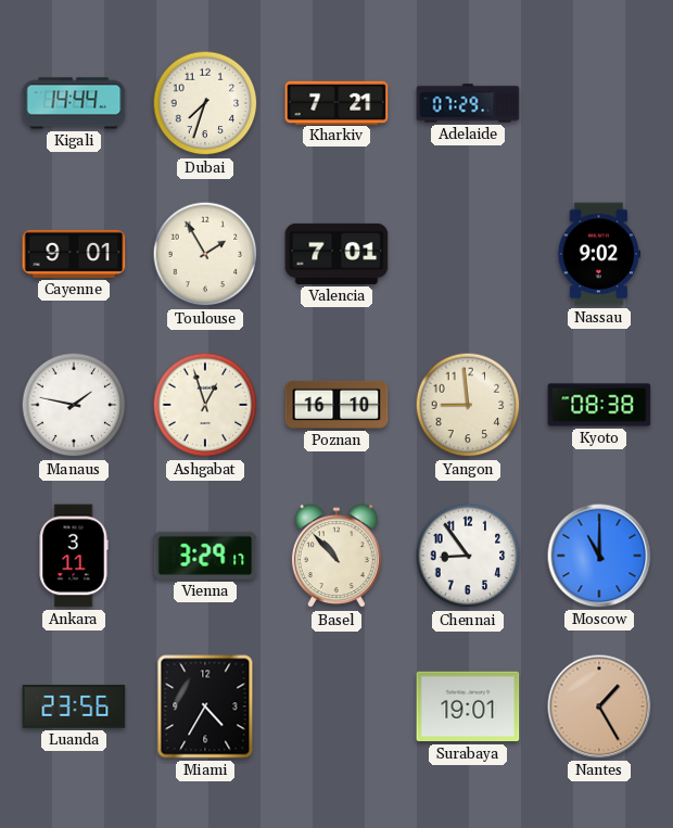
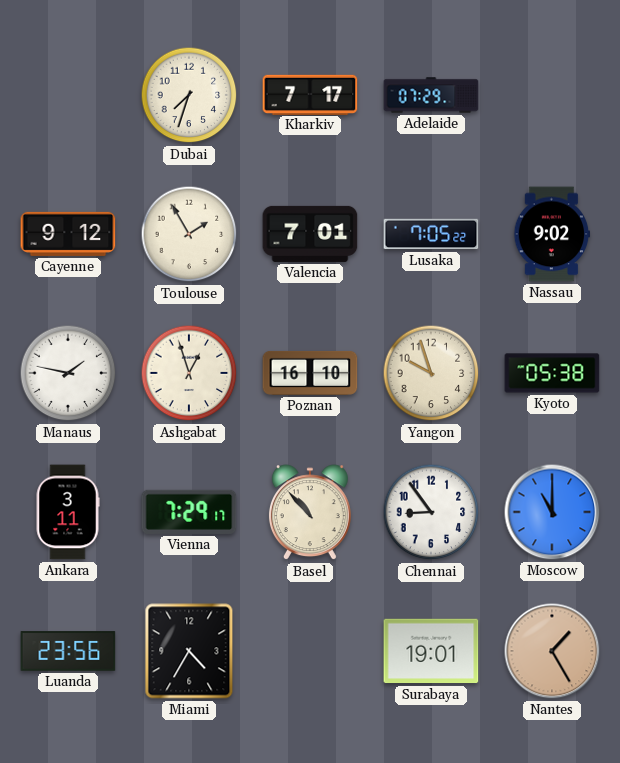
Kigali: 14:44 -> none (74, 103)
Kharkiv: 7:21 -> 7:17 (310, 94)
Cayenne: 9:01 -> 9:12 (68, 234)
Lusaka: none -> 7:05 (431, 234)
Yangon: 8:59 -> 9:57 (431, 373)
Kyoto: 08:38 -> 05:38 (552, 373)
Vienna: 3:29 -> 7:29 (189, 512)
